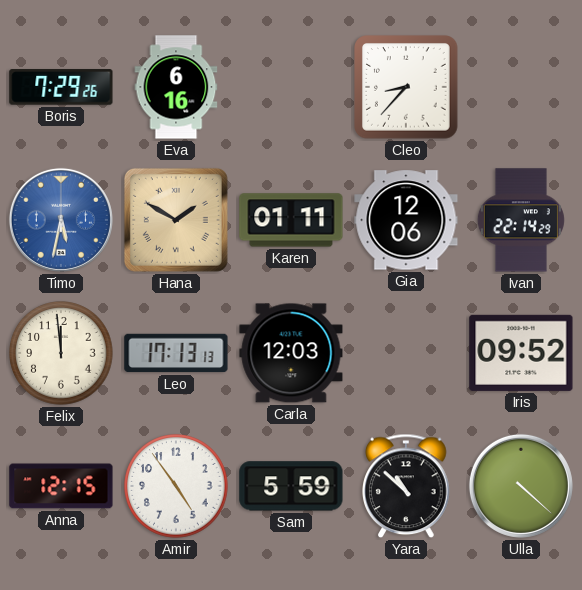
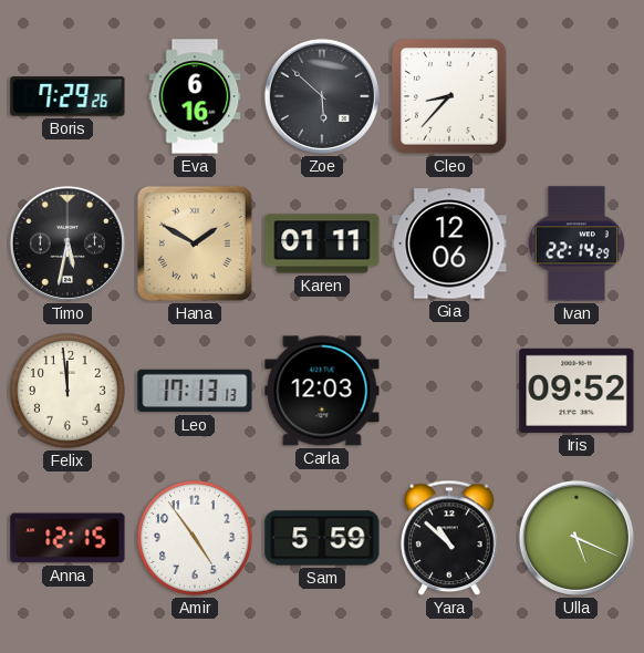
Zoe: none -> 5:52 (322, 96)
Timo dial: blue -> black (67, 243)
Ulla: 4:22 -> 5:19 (577, 538)
